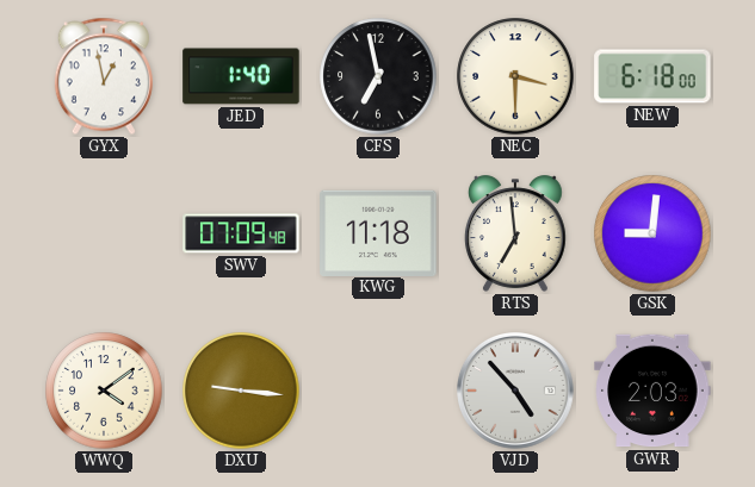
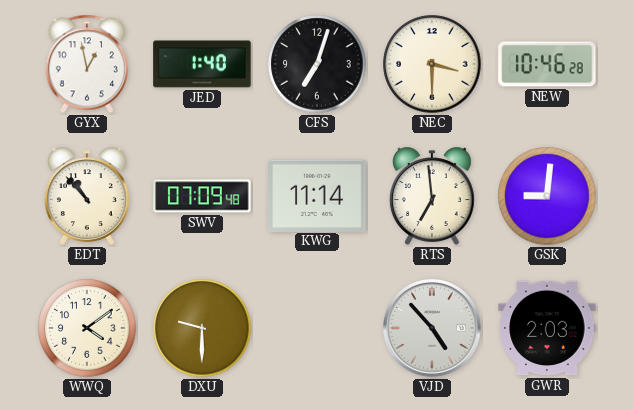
CFS: 6:58 -> 7:03 (317, 64)
NEW: 6:18 -> 10:46 (547, 64)
EDT: none -> 10:53 (87, 196)
KWG: 11:18 -> 11:14 (317, 195)
DXU: 9:16 -> 9:30 (202, 328)
